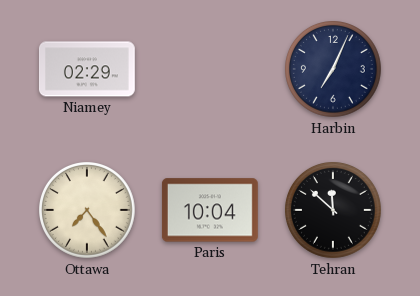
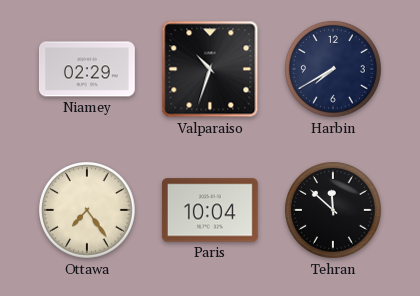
Valparaiso: none -> 10:33 (210, 69)
Harbin: 7:04 -> 7:40 (334, 70)
